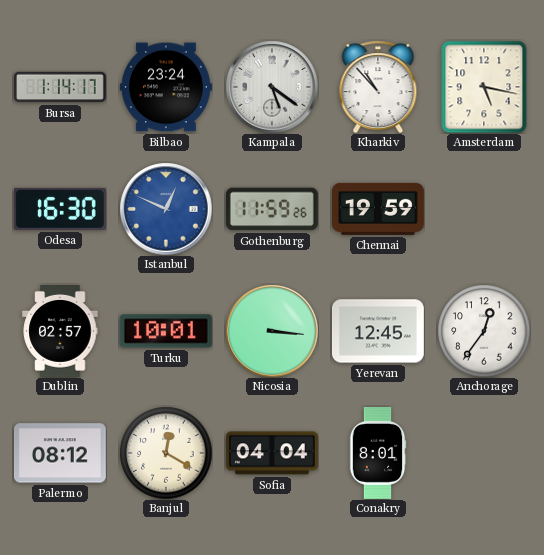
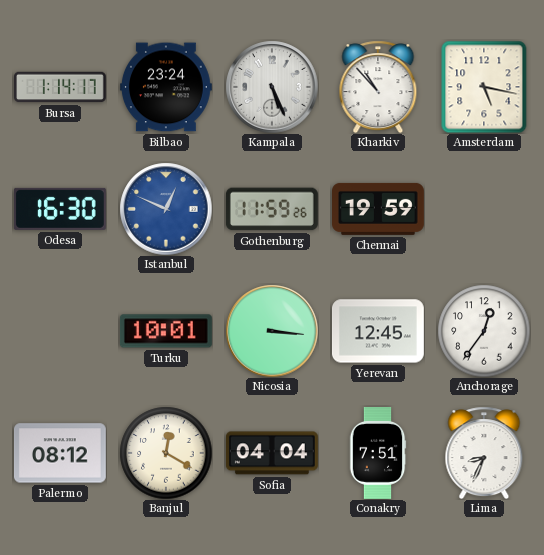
Kampala: 5:21 -> 5:26 (272, 87)
Dublin: 02:57 -> none (60, 332)
Conakry: 8:01 -> 7:51 (378, 454)
Lima: none -> 8:34 (484, 453)
